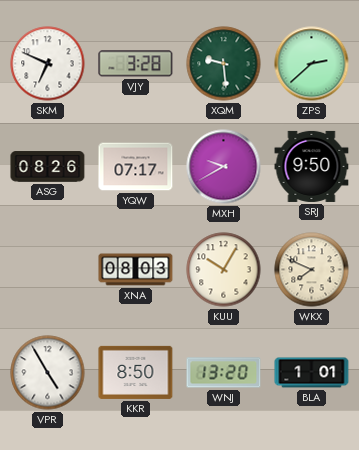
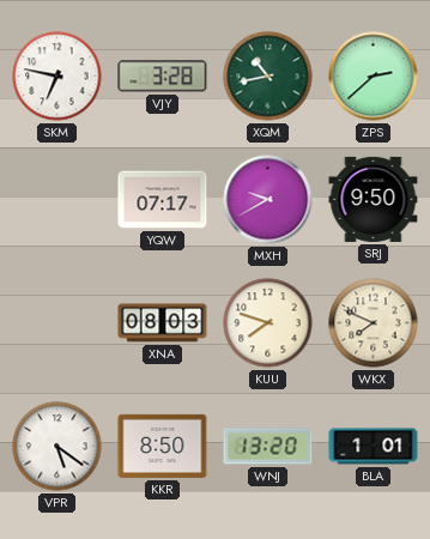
SKM: 6:49 -> 6:47 (57, 77)
XQM: 9:29 -> 10:43 (268, 77)
ASG: 08:26 -> none (48, 167)
KUU: 10:05 -> 7:48 (268, 323)
VPR: 4:55 -> 5:21 (57, 447)
